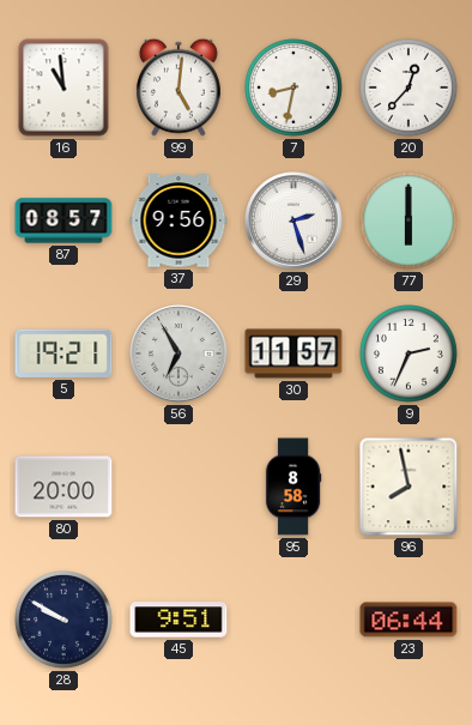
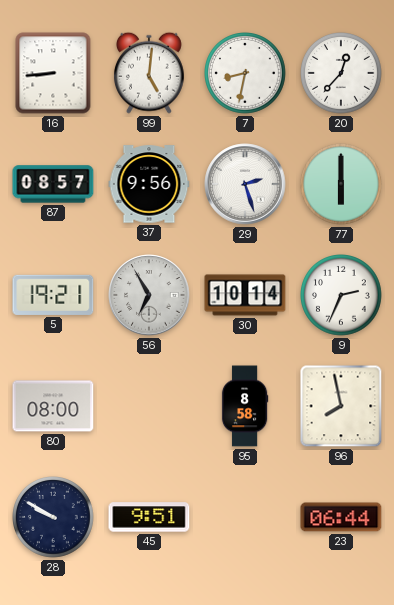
16: 10:59 -> 8:44 (53, 73)
30: 11:57 -> 10:14 (245, 295)
80: 20:00 -> 08:00 (53, 406)
